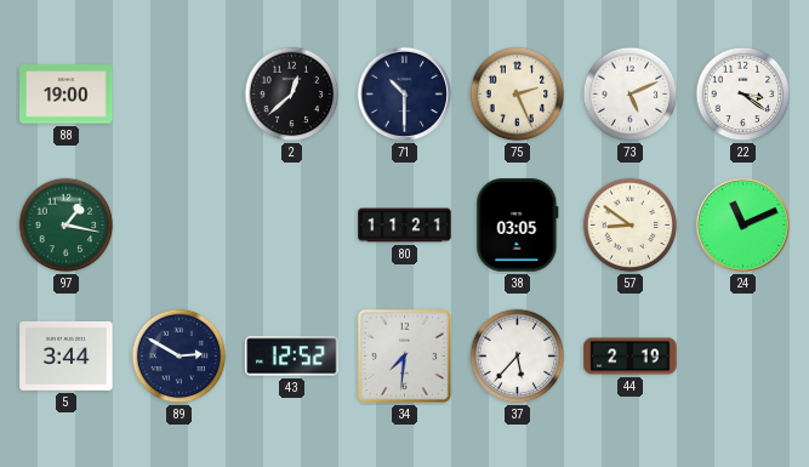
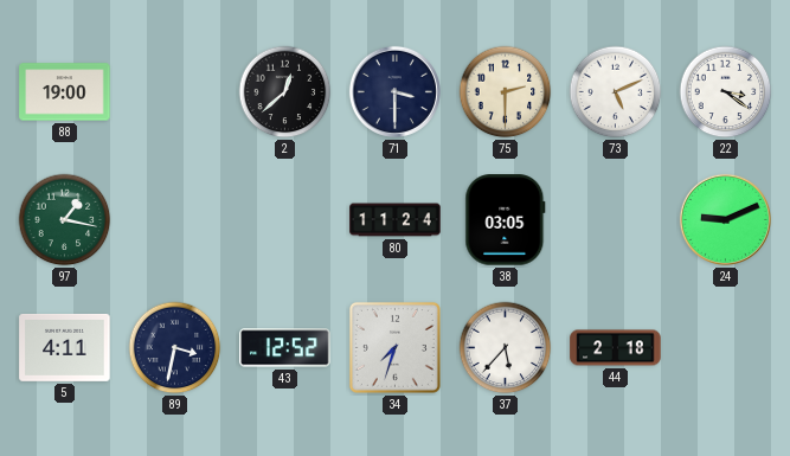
71: 10:30 -> 3:30 (394, 91)
75: 2:26 -> 2:30 (506, 92)
80: 11:21 -> 11:24 (396, 220)
57: 8:51 -> none (631, 226)
24: 11:11 -> 9:11 (725, 219)
5: 3:44 -> 4:11 (65, 347)
89: 2:50 -> 3:32 (175, 348)
34: 7:31 -> 7:33 (394, 347)
44: 2:19 -> 2:18 (616, 348)
